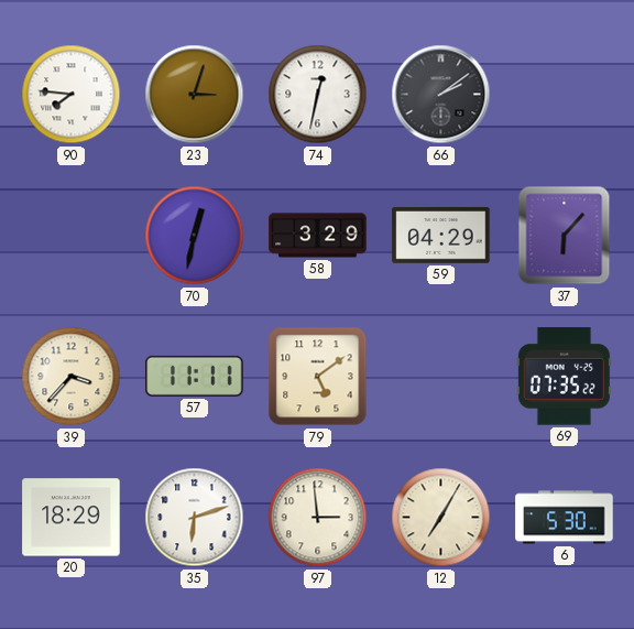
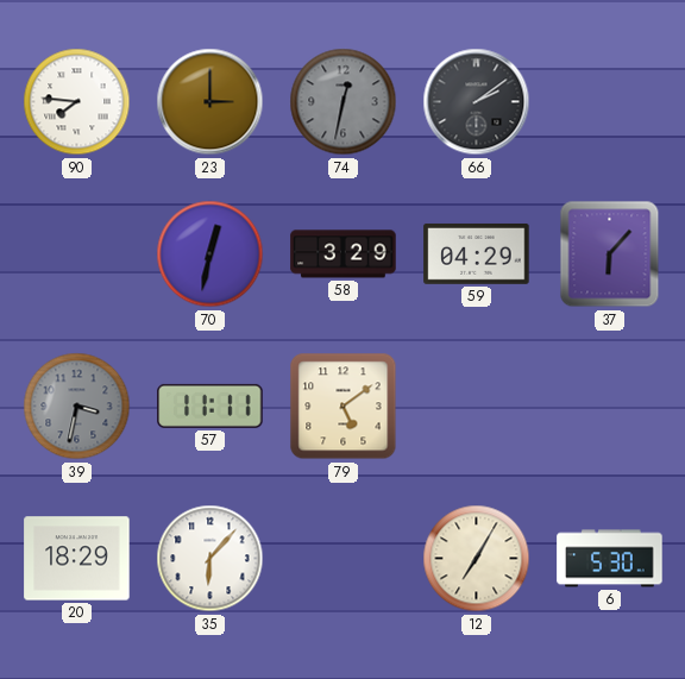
23: 3:03 -> 3:00 (210, 102)
74 dial: white -> grey (344, 102)
39: 3:37 -> 3:32 (77, 407)
39 dial: cream -> grey (77, 407)
69: 07:35 -> none (564, 377)
35: 6:12 -> 6:07 (210, 559)
97: 2:59 -> none (318, 518)
